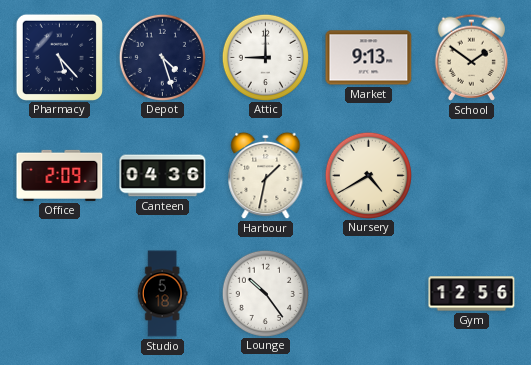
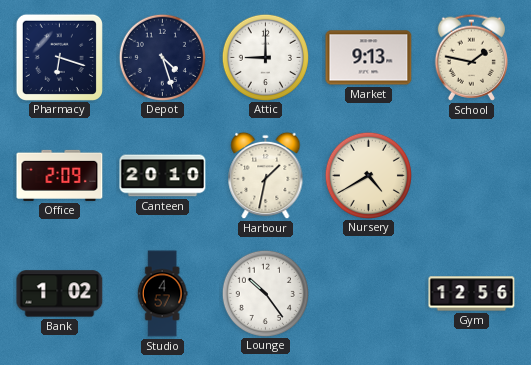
Pharmacy: 5:23 -> 6:18 (59, 57)
School: 1:51 -> 1:47 (471, 57)
Canteen: 04:36 -> 20:10 (163, 176)
Bank: none -> 1:02 (60, 294)
Studio: 5:18 -> 4:57 (162, 294)
